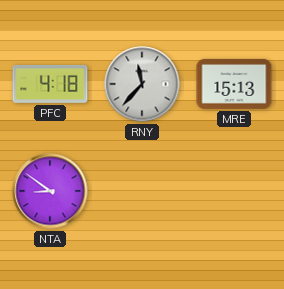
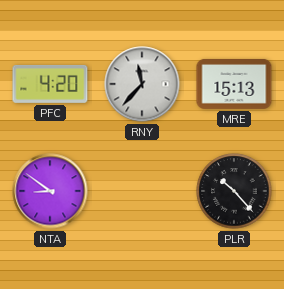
PFC: 4:18 -> 4:20 (50, 84)
PLR: none -> 10:23 (234, 191)
